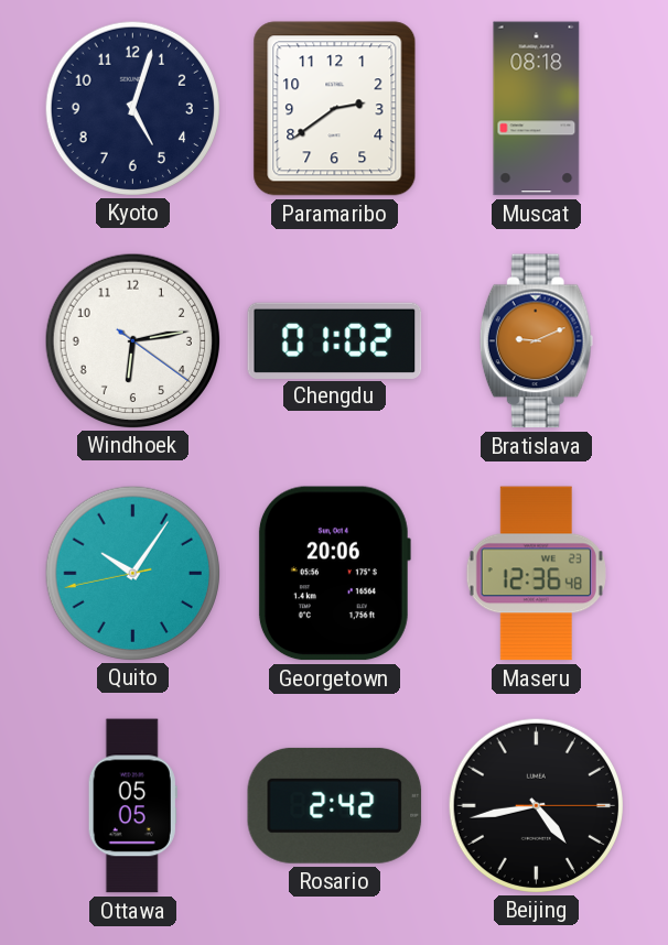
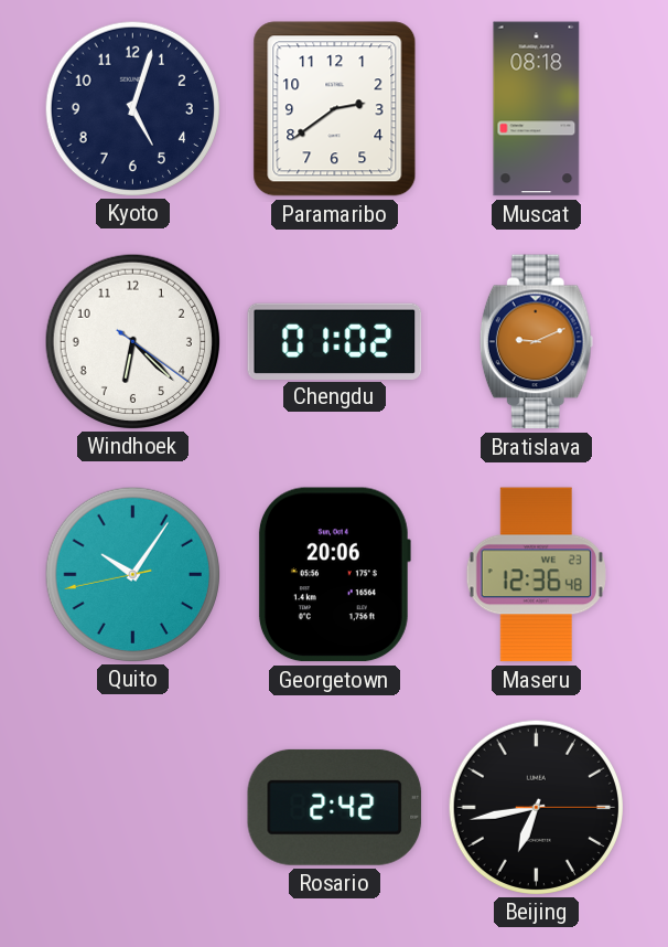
Windhoek: 6:13 -> 6:22 (132, 341)
Ottawa: 05:05 -> none (132, 806)
Beijing: 4:43 -> 6:43 (536, 807)
